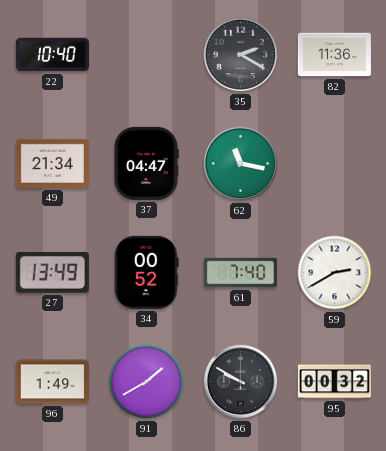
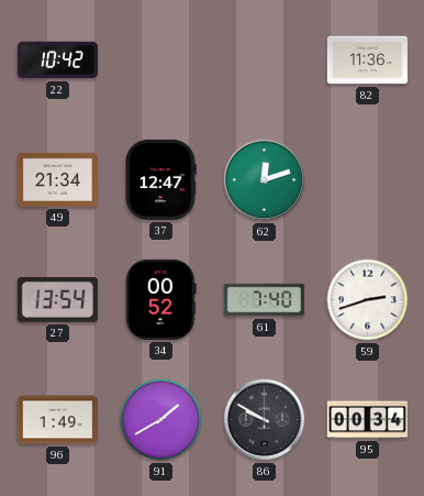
22: 10:40 -> 10:42 (57, 60)
35: 2:20 -> none (241, 55)
37: 04:47 -> 12:47 (160, 179)
62: 11:17 -> 12:12 (265, 180)
27: 13:49 -> 13:54 (57, 299)
59: 2:40 -> 2:42 (368, 300)
95: 00:32 -> 00:34 (367, 420)
